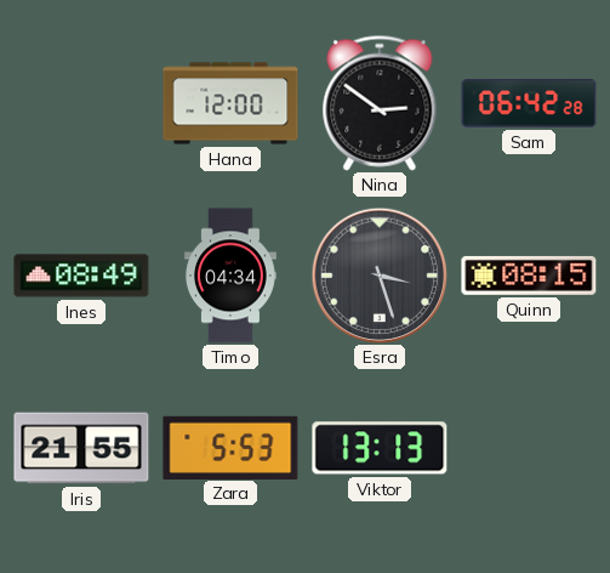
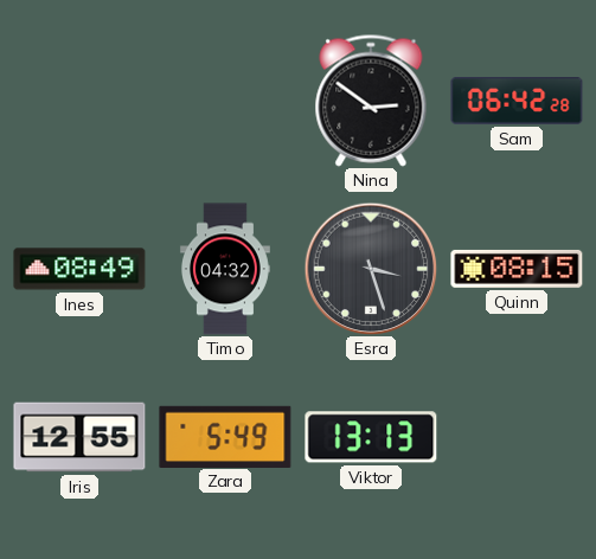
Hana: 12:00 -> none (230, 103)
Timo: 04:34 -> 04:32 (225, 269)
Iris: 21:55 -> 12:55 (79, 437)
Zara: 5:53 -> 5:49 (225, 436)
